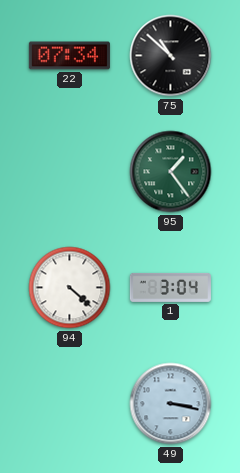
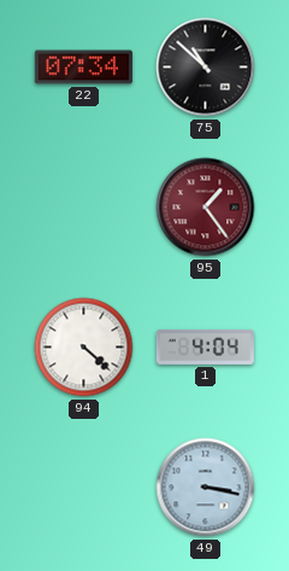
95 dial: green -> burgundy (206, 208)
1: 3:04 -> 4:04 (205, 346)
